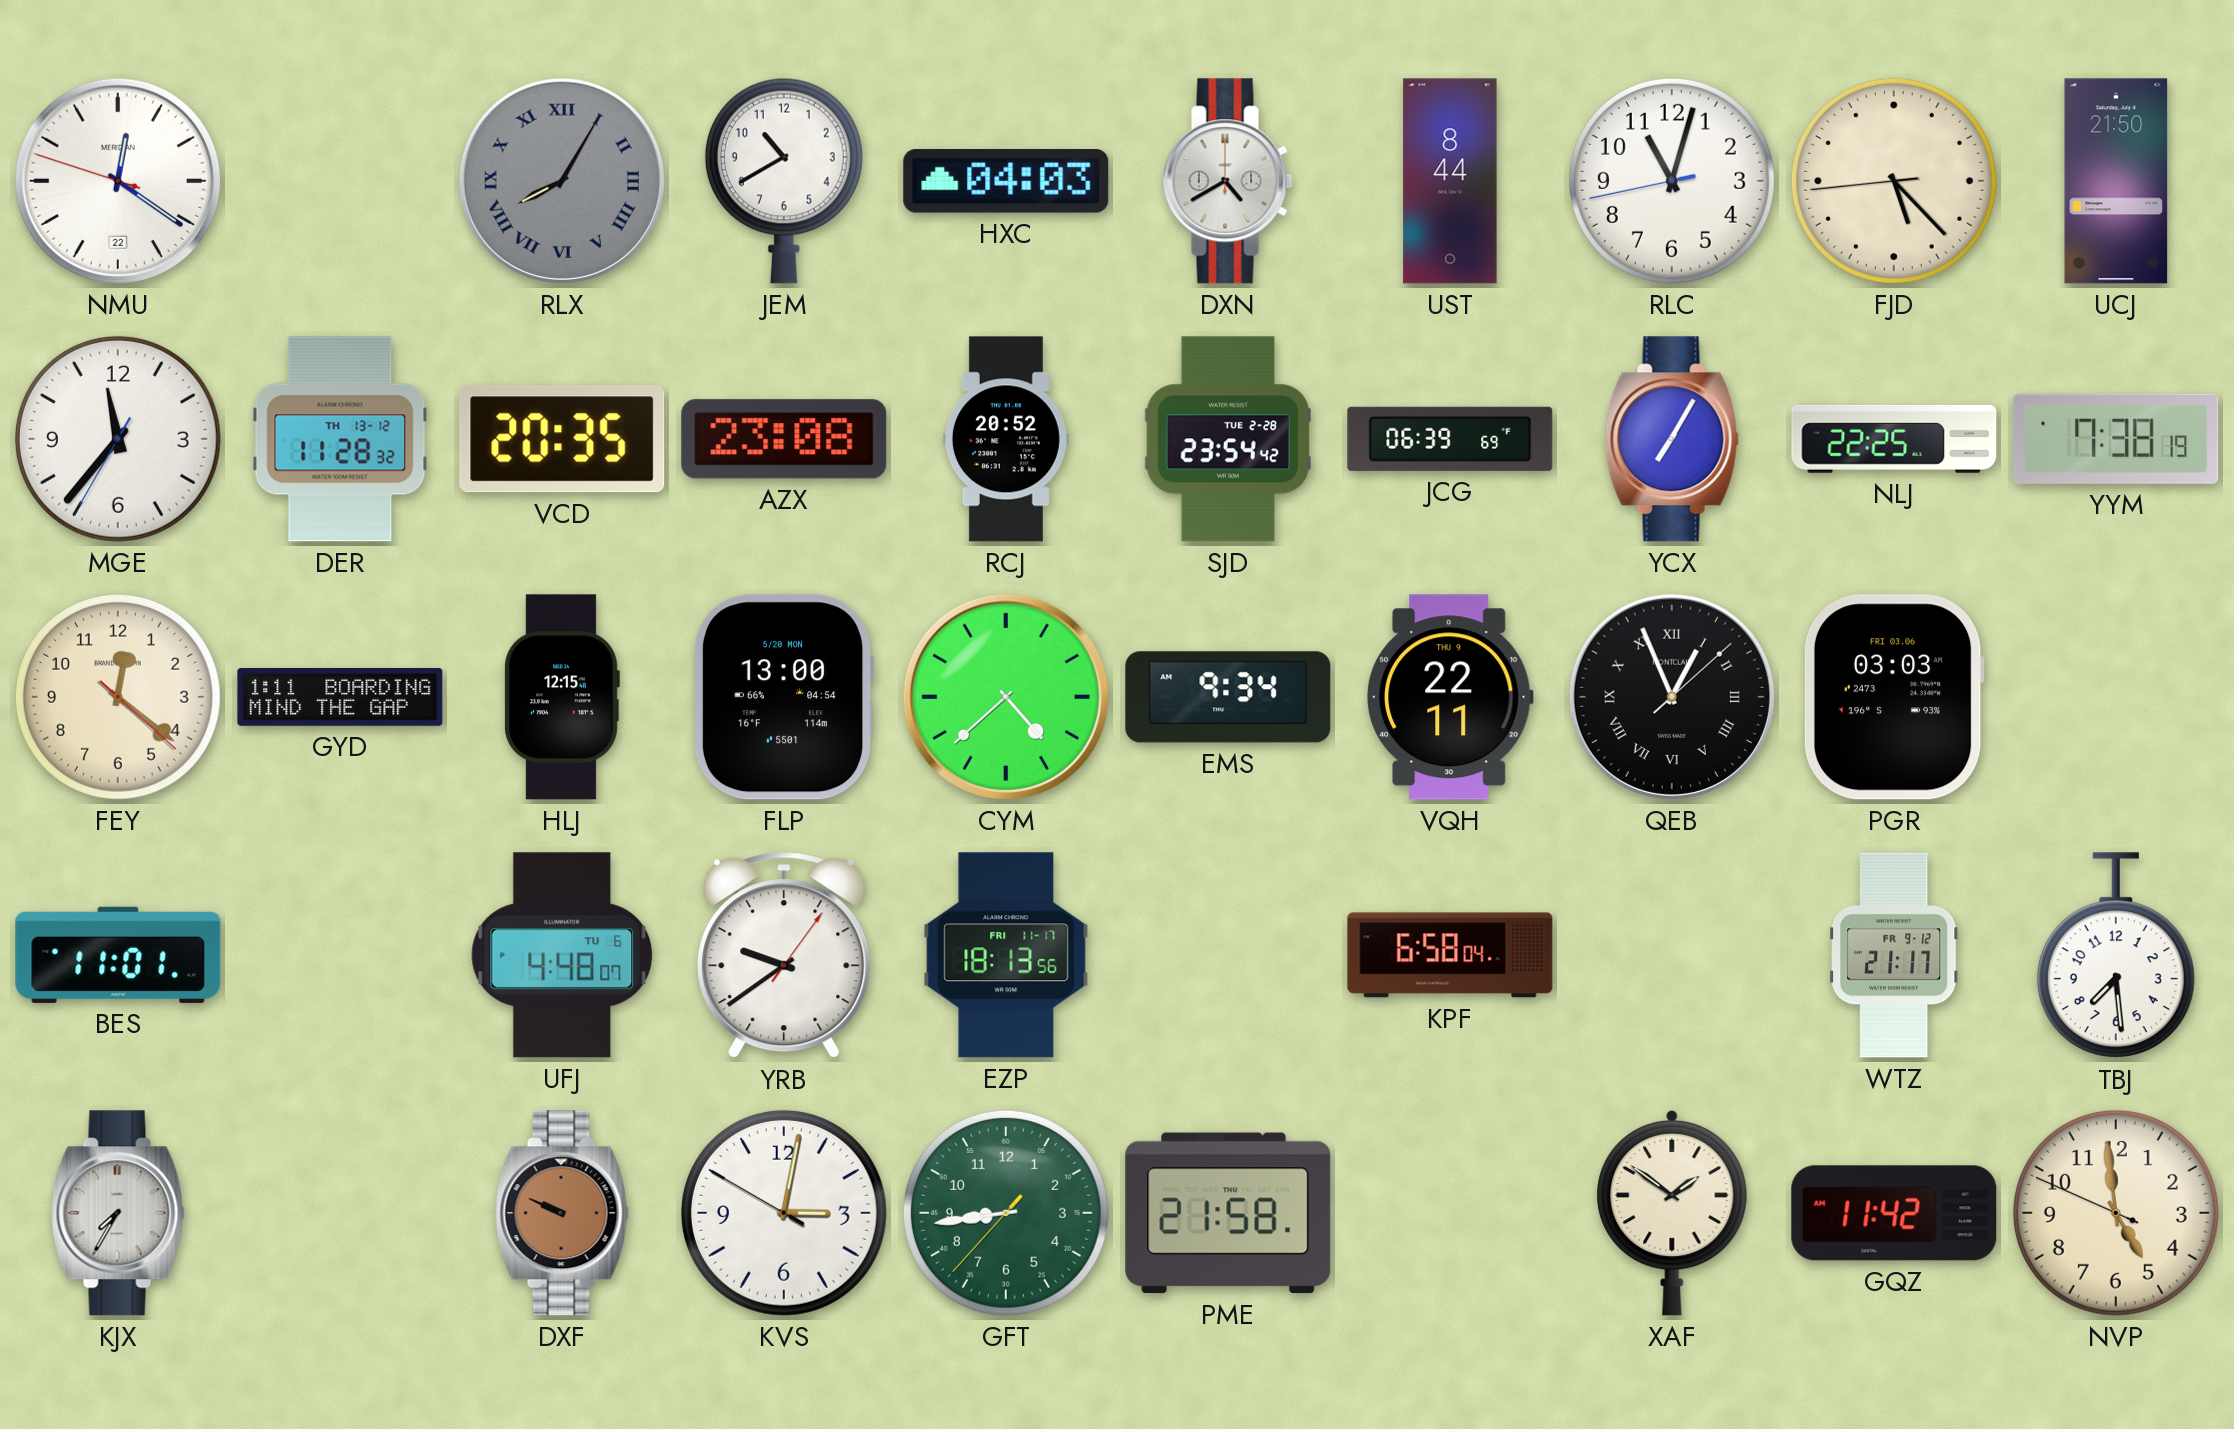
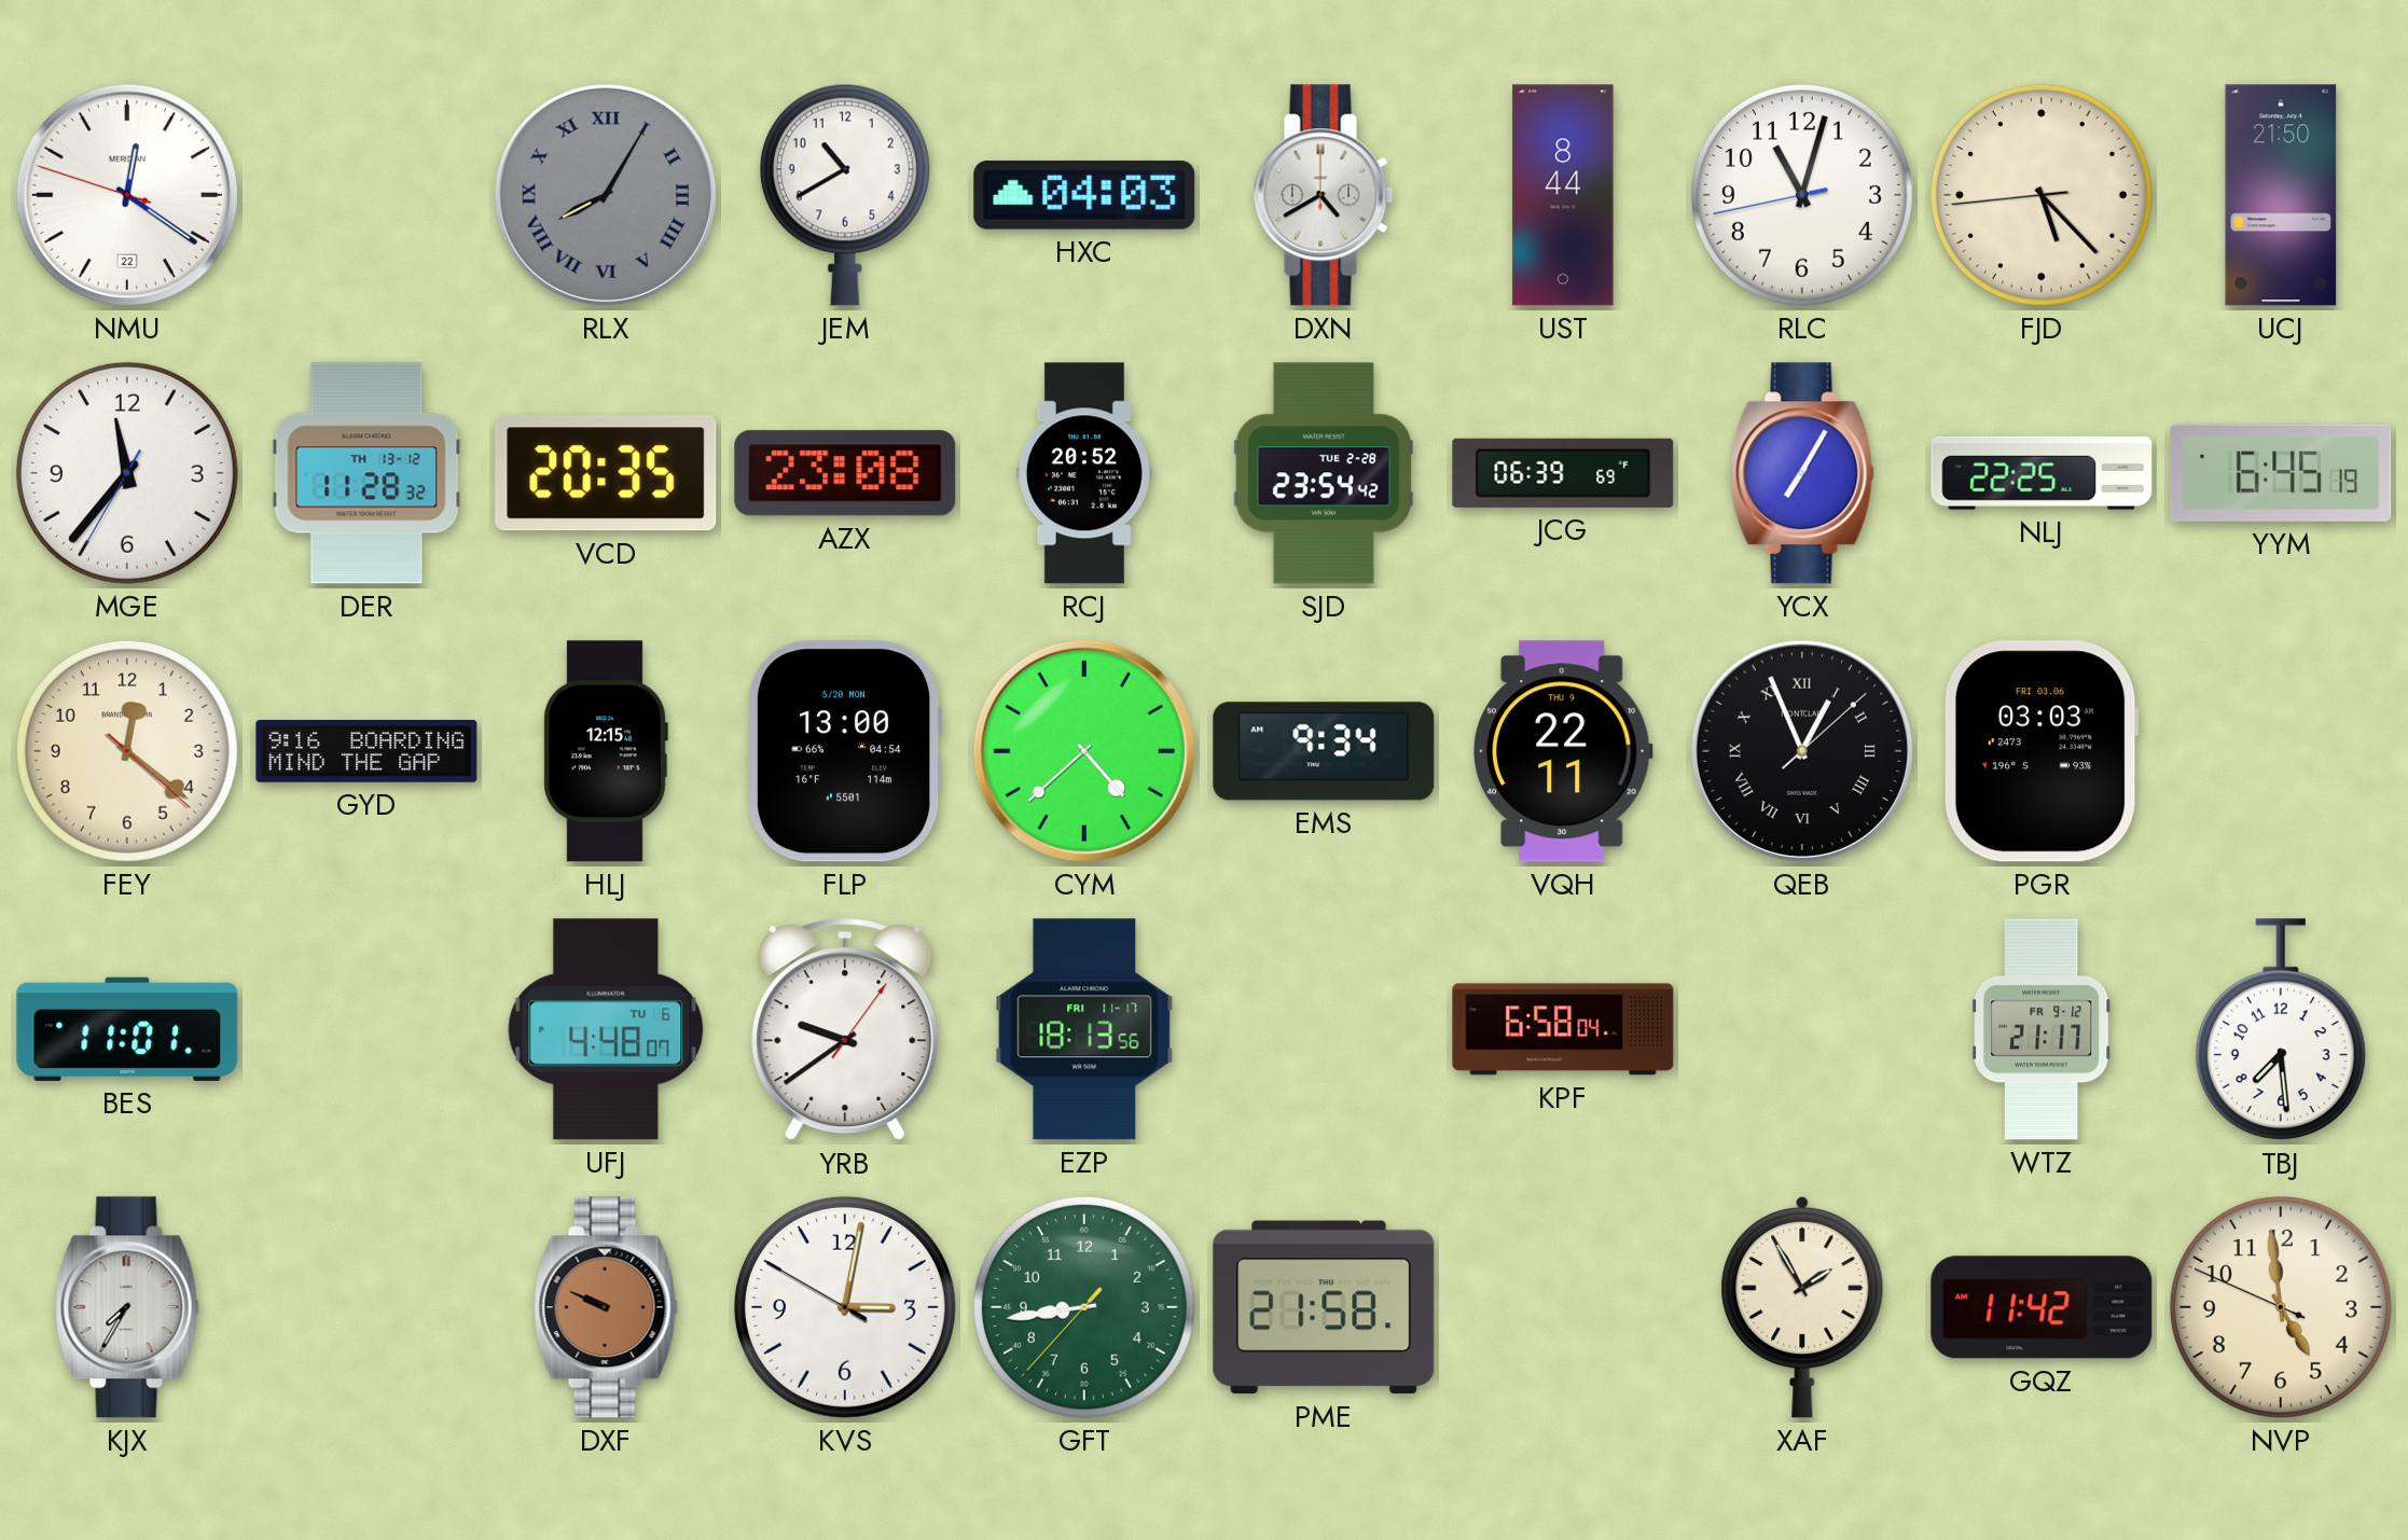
YYM: 7:38 -> 6:45 (2281, 473)
GYD: 1:11 -> 9:16 (366, 752)
XAF: 1:51 -> 1:55 (1802, 1307)
